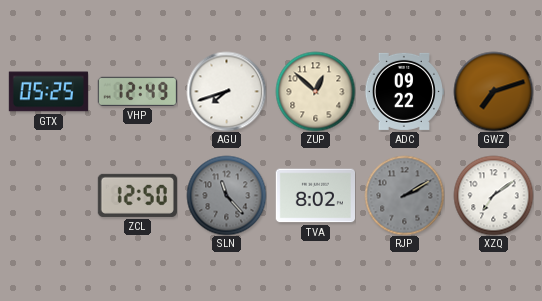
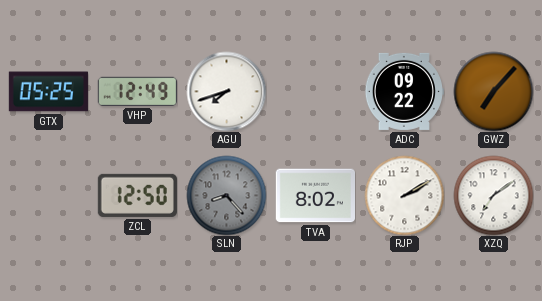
ZUP: 12:52 -> none (315, 91)
GWZ: 7:12 -> 7:07 (493, 91)
SLN: 11:23 -> 8:23 (226, 195)
RJP dial: grey -> white (404, 195)
